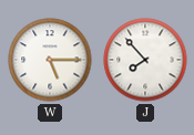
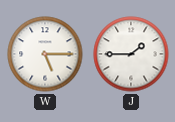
J: 7:53 -> 1:45 (131, 54)
